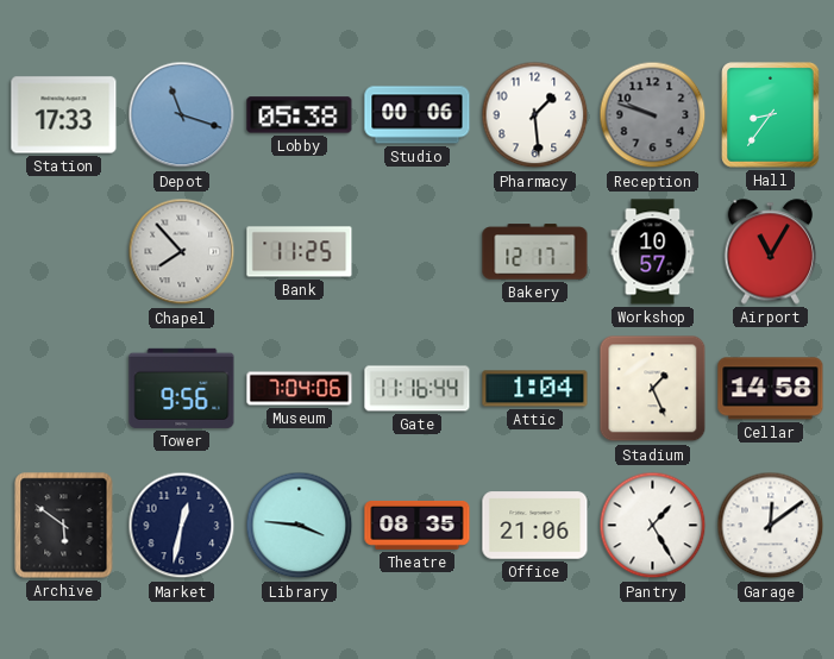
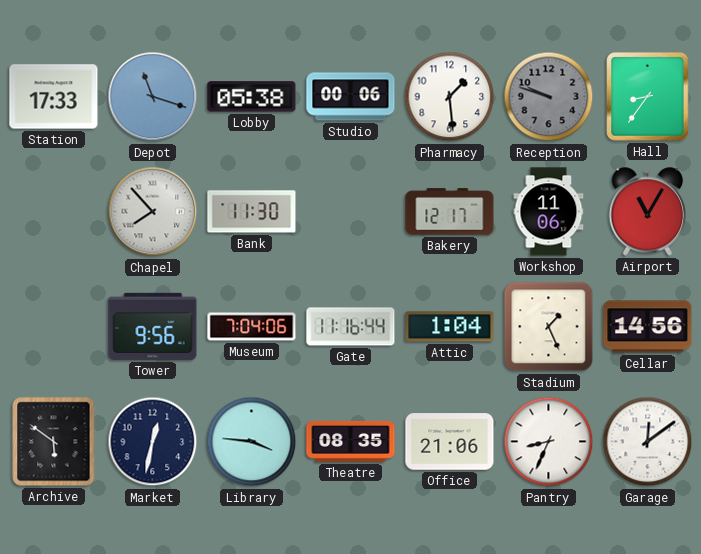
Bank: 11:25 -> 11:30 (252, 212)
Workshop: 10:57 -> 11:06 (549, 212)
Cellar: 14:58 -> 14:56 (648, 327)
Pantry: 1:25 -> 8:34 (549, 442)
